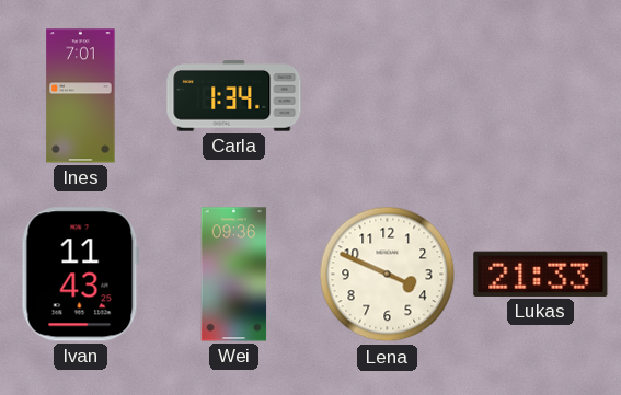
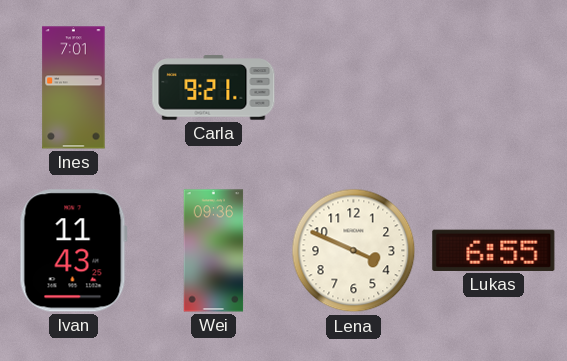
Carla: 1:34 -> 9:21 (214, 88)
Lukas: 21:33 -> 6:55 (494, 250)
